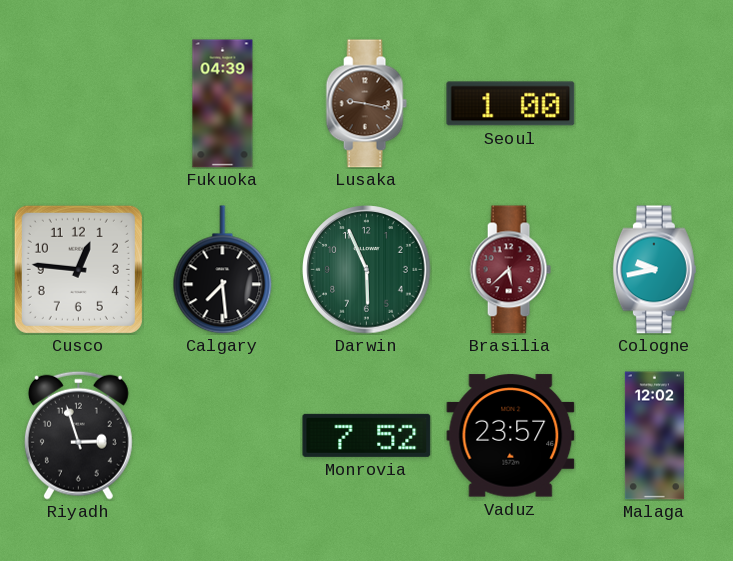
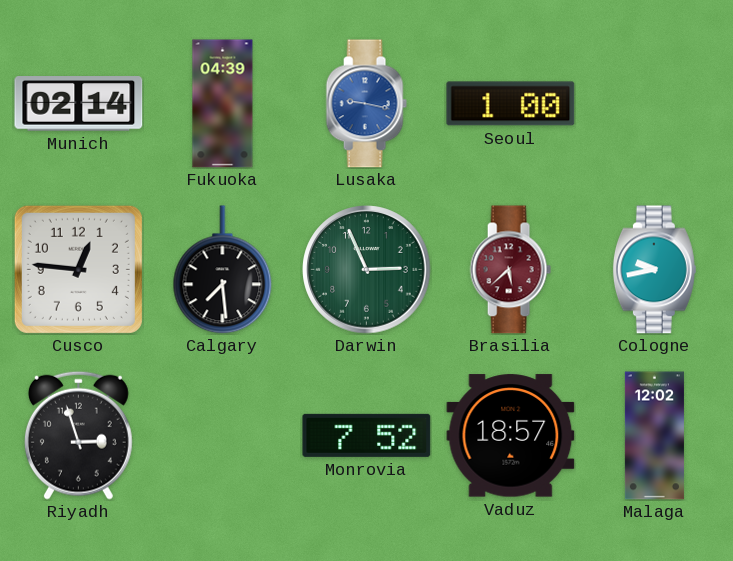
Munich: none -> 02:14 (79, 104)
Lusaka dial: brown -> blue (366, 104)
Darwin: 5:56 -> 2:56 (367, 270)
Vaduz: 23:57 -> 18:57 (511, 436)
